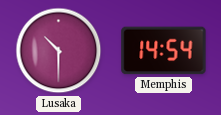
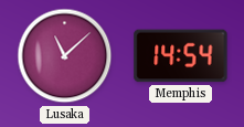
Lusaka: 10:30 -> 11:08 (65, 56)
